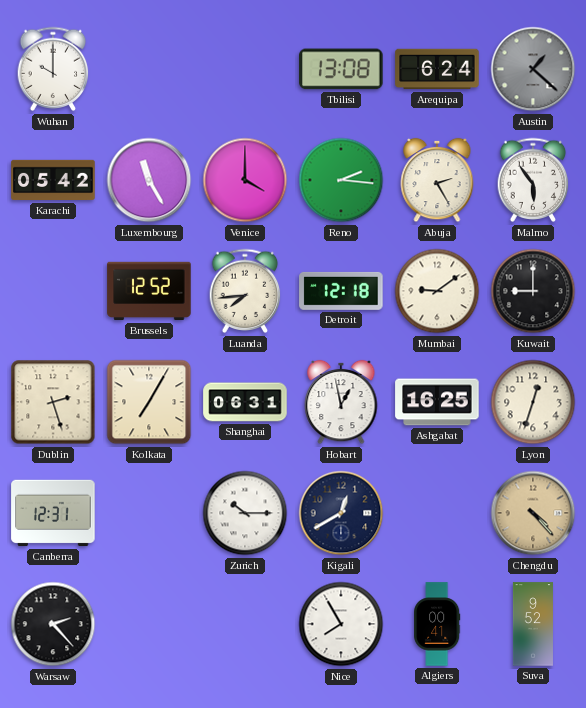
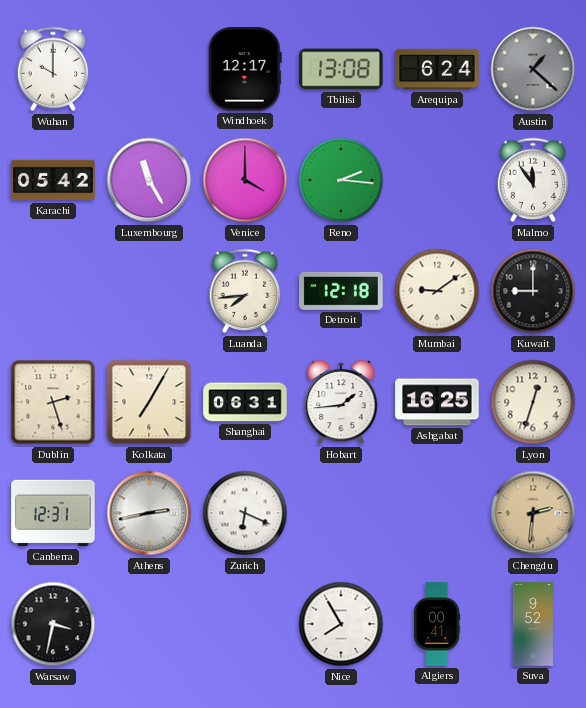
Windhoek: none -> 12:17 (245, 69)
Abuja: 2:25 -> none (437, 180)
Malmo: 5:54 -> 11:54 (533, 180)
Brussels: 12:52 -> none (149, 291)
Hobart: 12:58 -> 1:44 (341, 402)
Athens: none -> 2:43 (149, 513)
Zurich: 10:15 -> 6:19 (245, 513)
Kigali: 12:40 -> none (341, 513)
Chengdu: 4:23 -> 2:31 (533, 513)
Warsaw: 2:23 -> 3:32 (53, 624)
